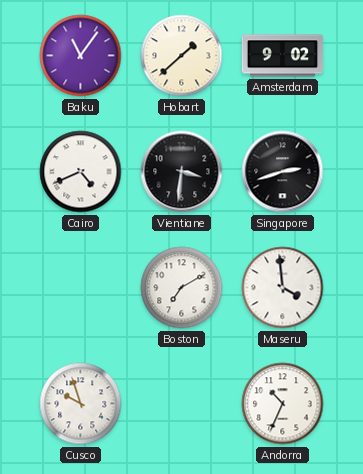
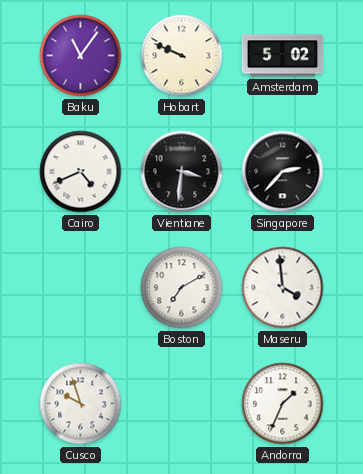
Hobart: 1:38 -> 9:49 (182, 56)
Amsterdam: 9:02 -> 5:02 (283, 56)
Singapore: 2:42 -> 2:37 (283, 172)
Andorra: 10:34 -> 1:34 (283, 404)
